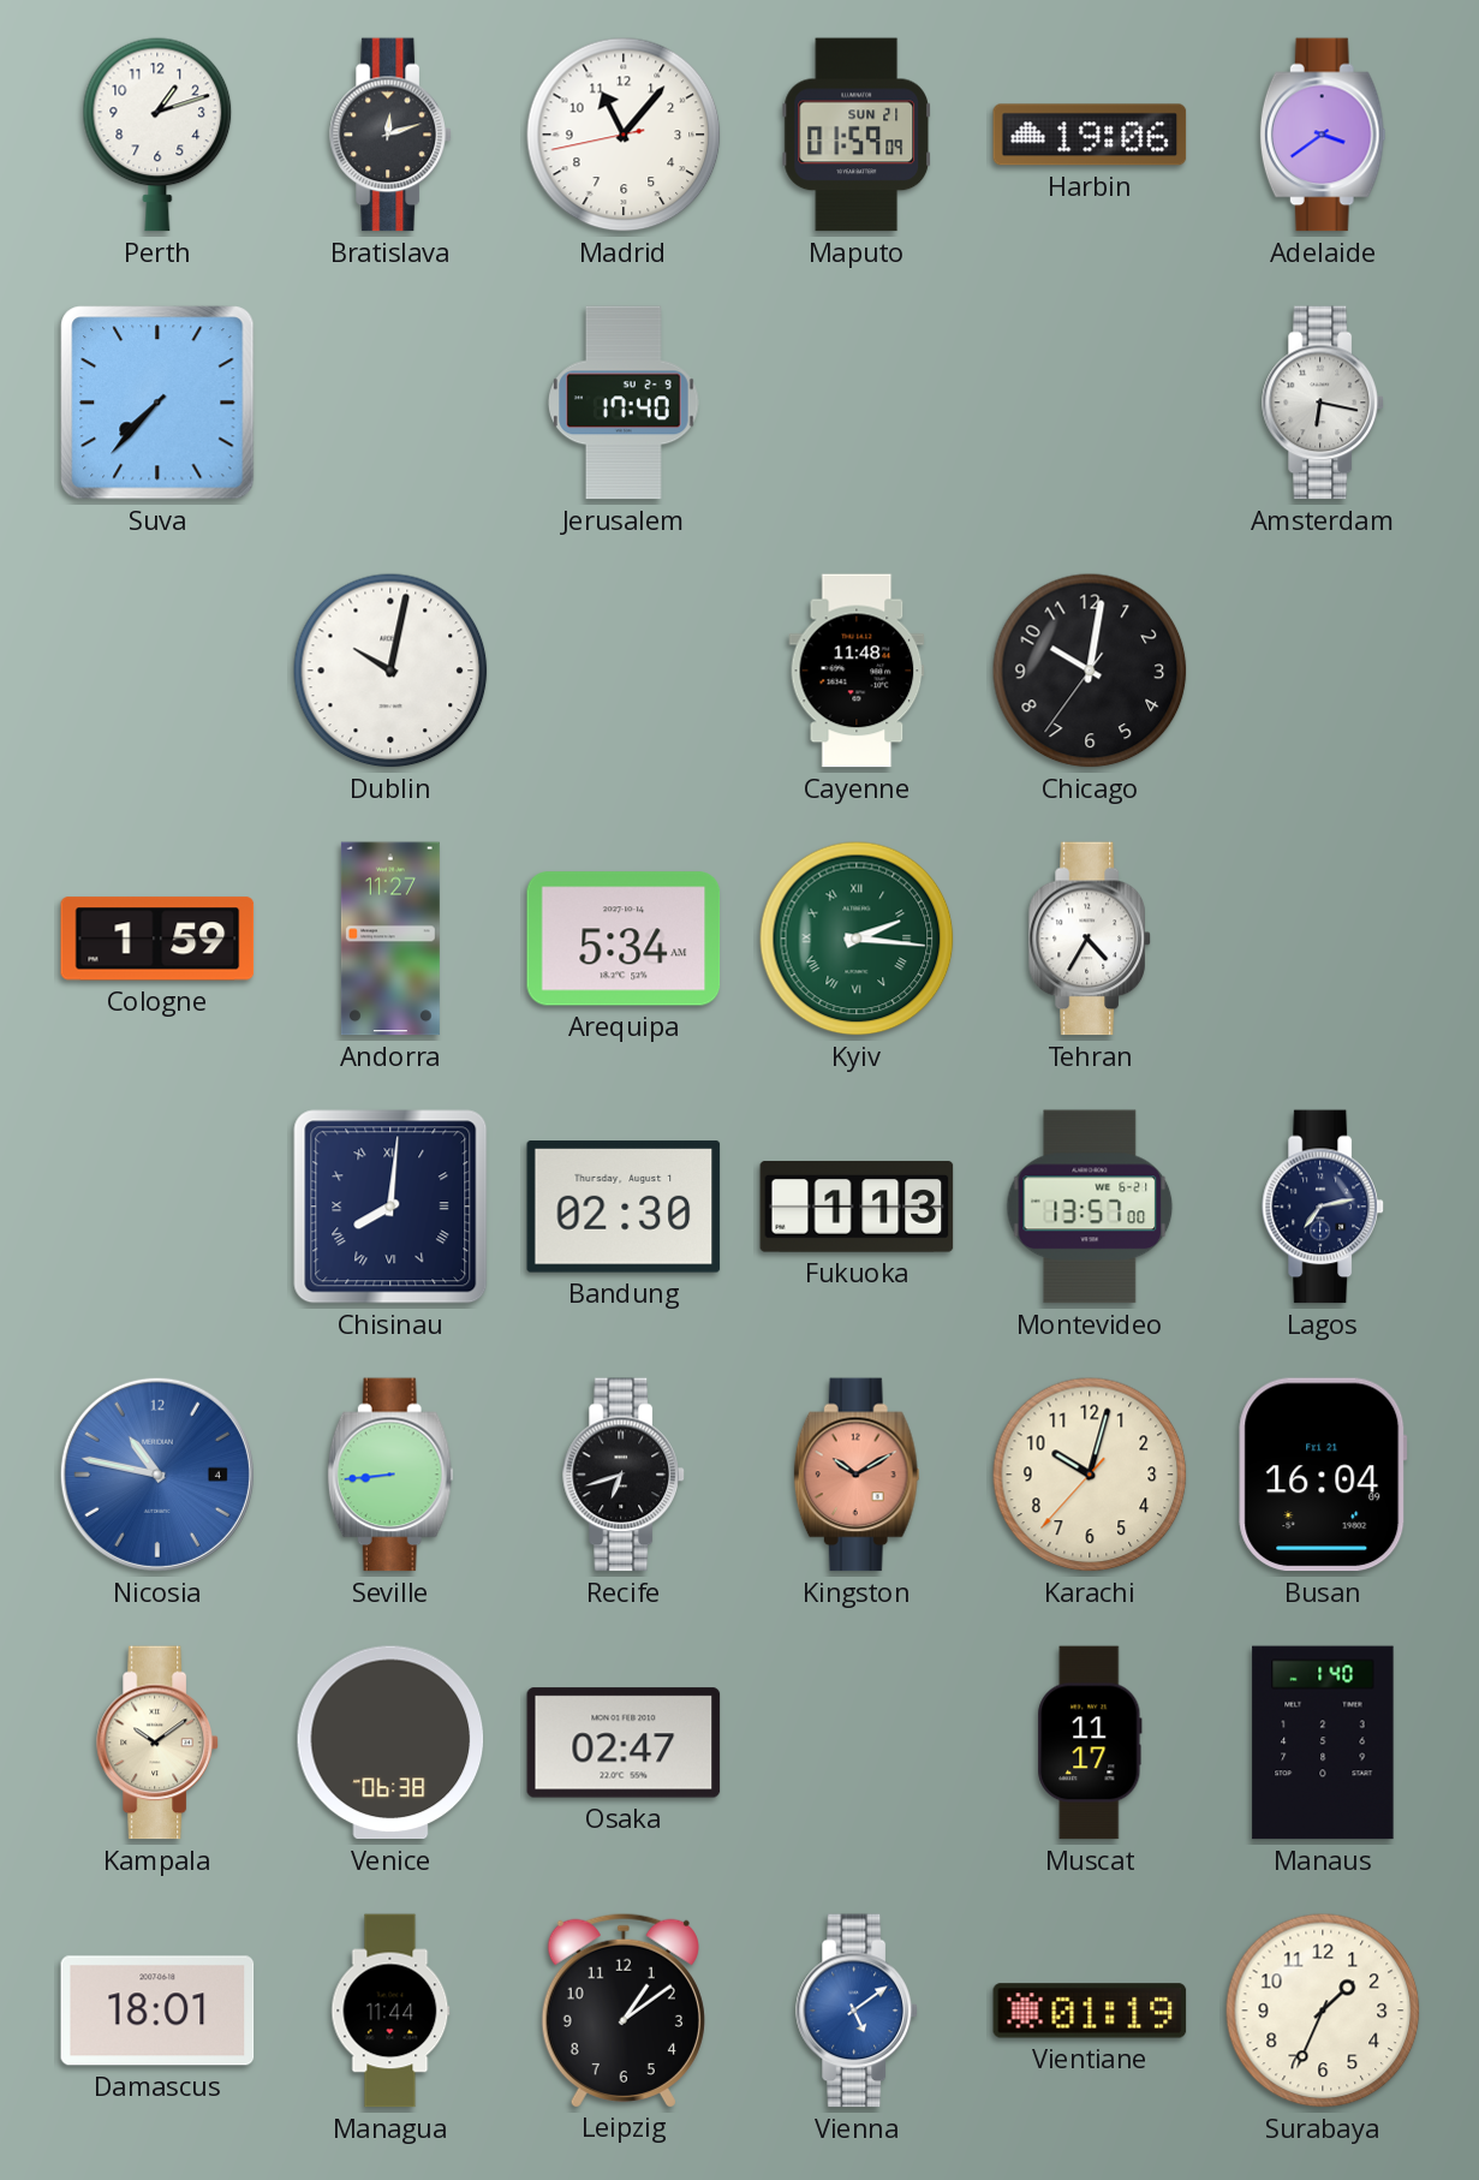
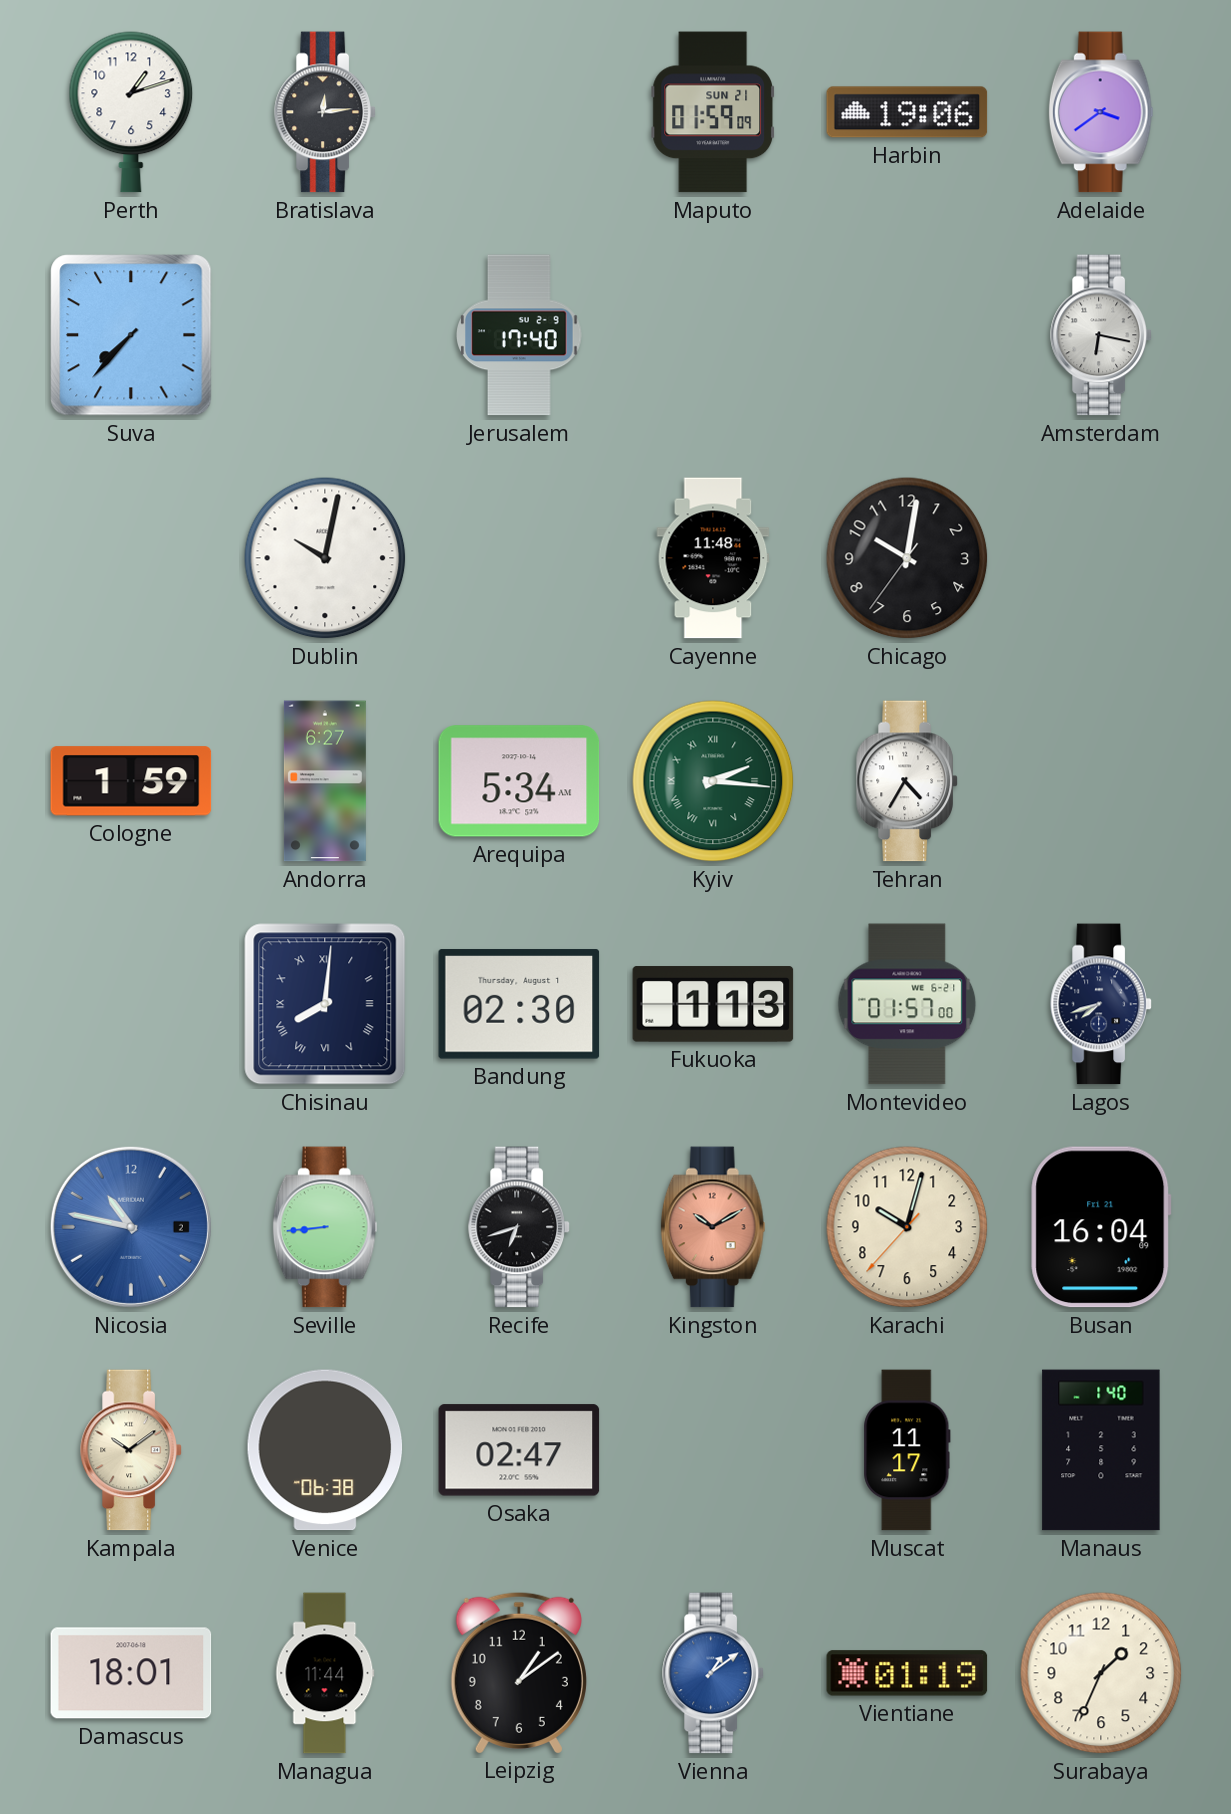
Bratislava: 12:12 -> 12:14 (325, 112)
Madrid: 11:06 -> none (624, 135)
Andorra: 11:27 -> 6:27 (325, 781)
Montevideo: 13:57 -> 01:57 (907, 1004)
Lagos: 7:13 -> 7:42 (1101, 1004)
Nicosia date: 4 -> 2 (131, 1227)
Vienna: 5:09 -> 1:09 (713, 1673)
